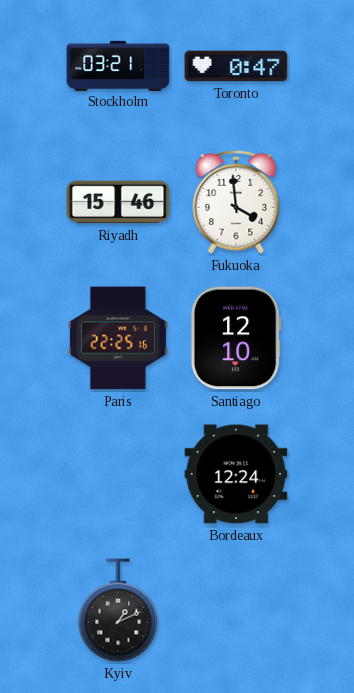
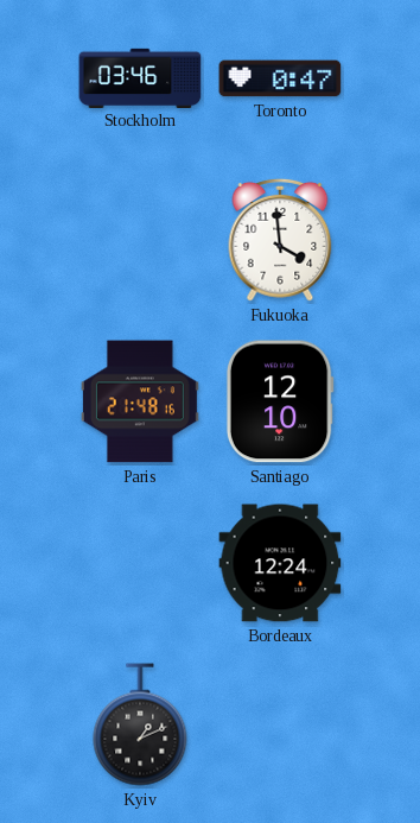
Stockholm: 03:21 -> 03:46 (140, 77)
Riyadh: 15:46 -> none (118, 202)
Paris: 22:25 -> 21:48 (140, 401)
